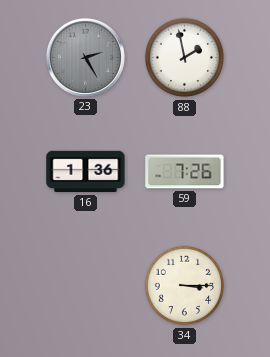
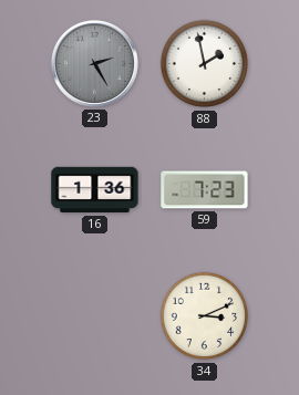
59: 7:26 -> 7:23 (205, 190)
34: 3:15 -> 3:11 (205, 316)
